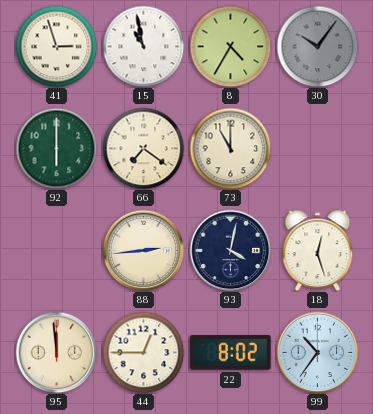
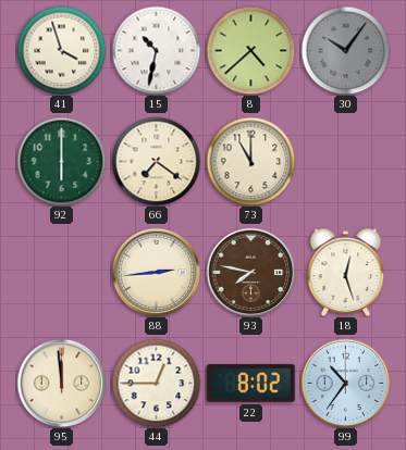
41: 2:57 -> 3:57 (61, 50)
15: 10:58 -> 10:32 (156, 50)
8: 4:35 -> 4:38 (250, 50)
93: 4:02 -> 7:47 (250, 272)
93 dial: navy -> brown (250, 272)
